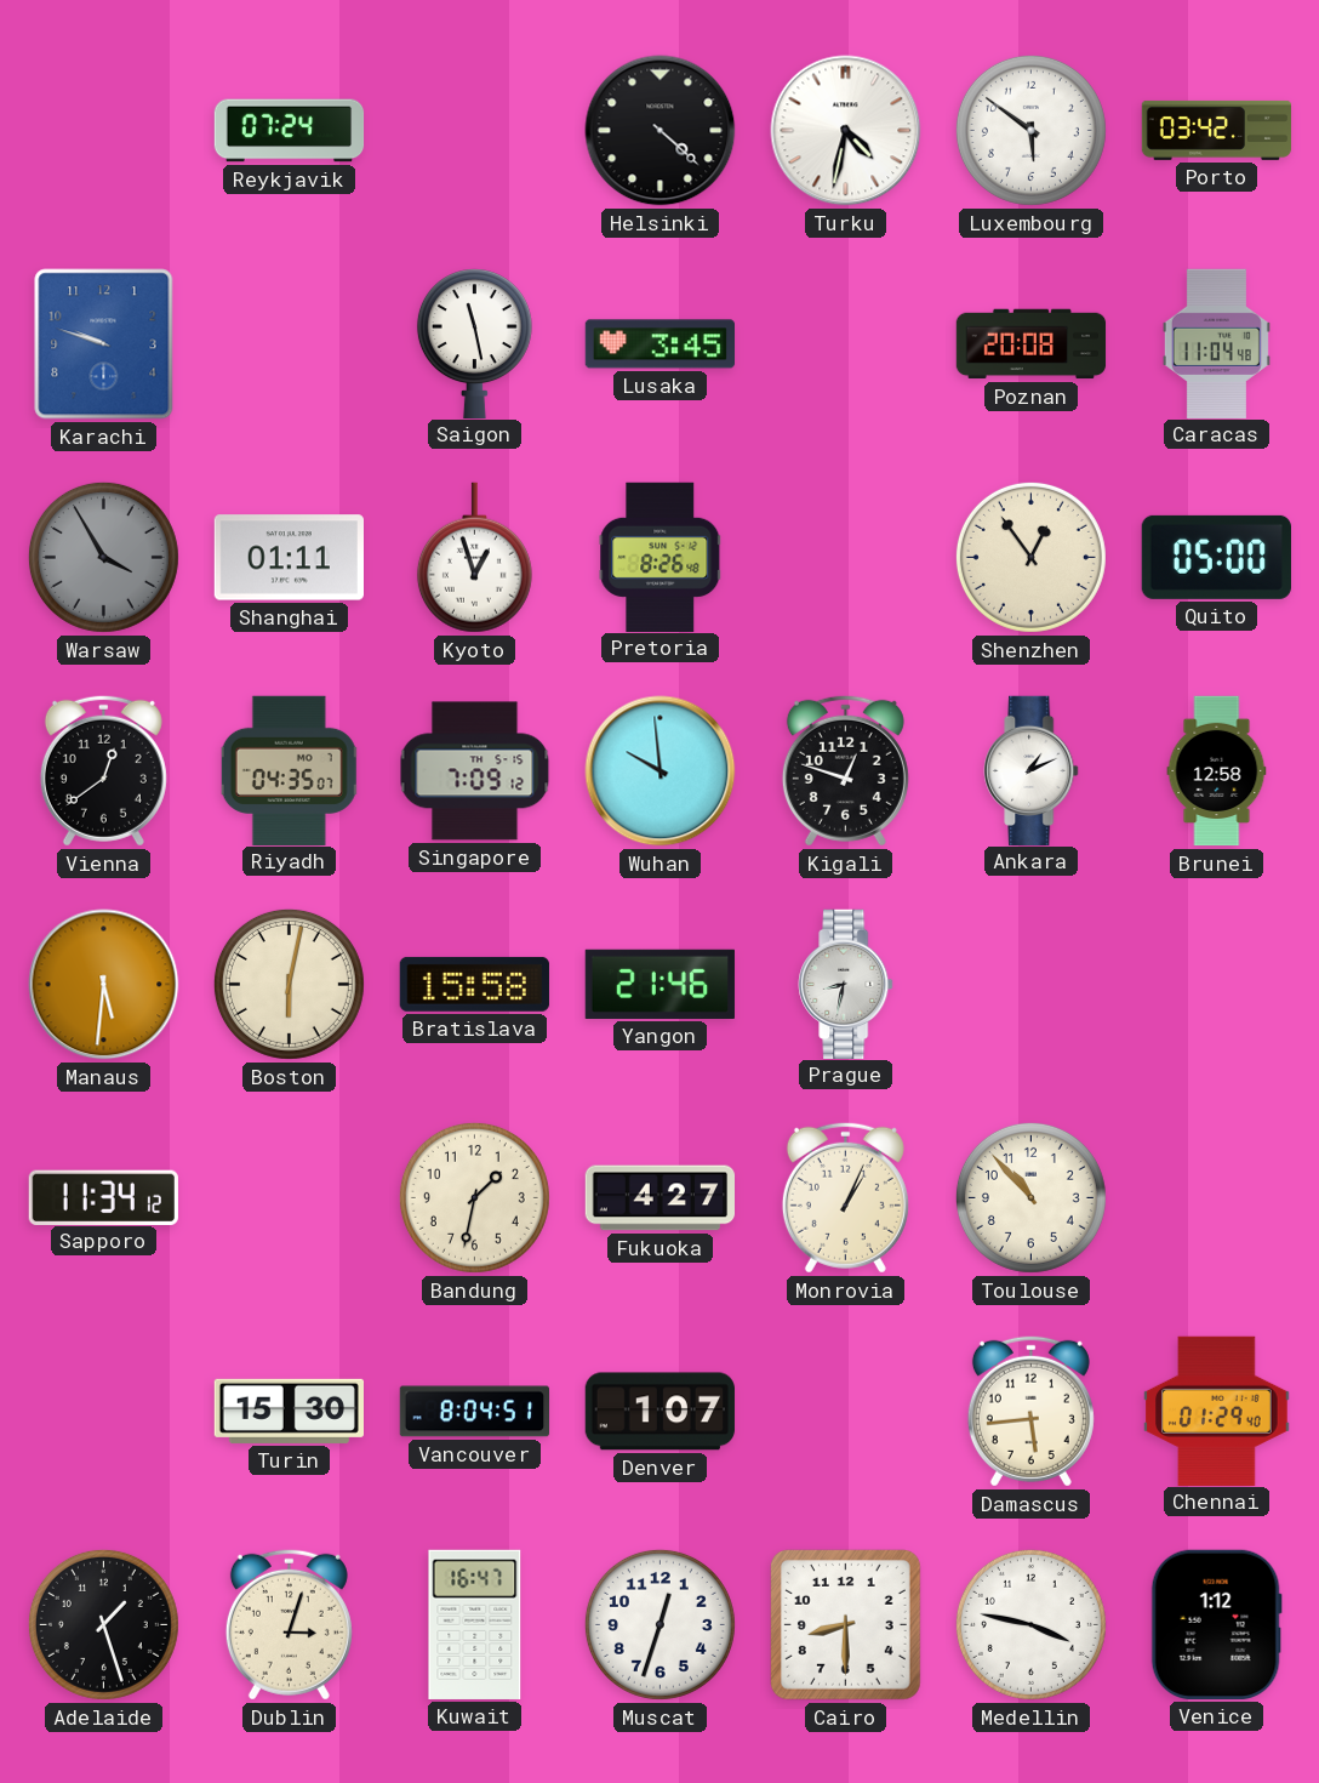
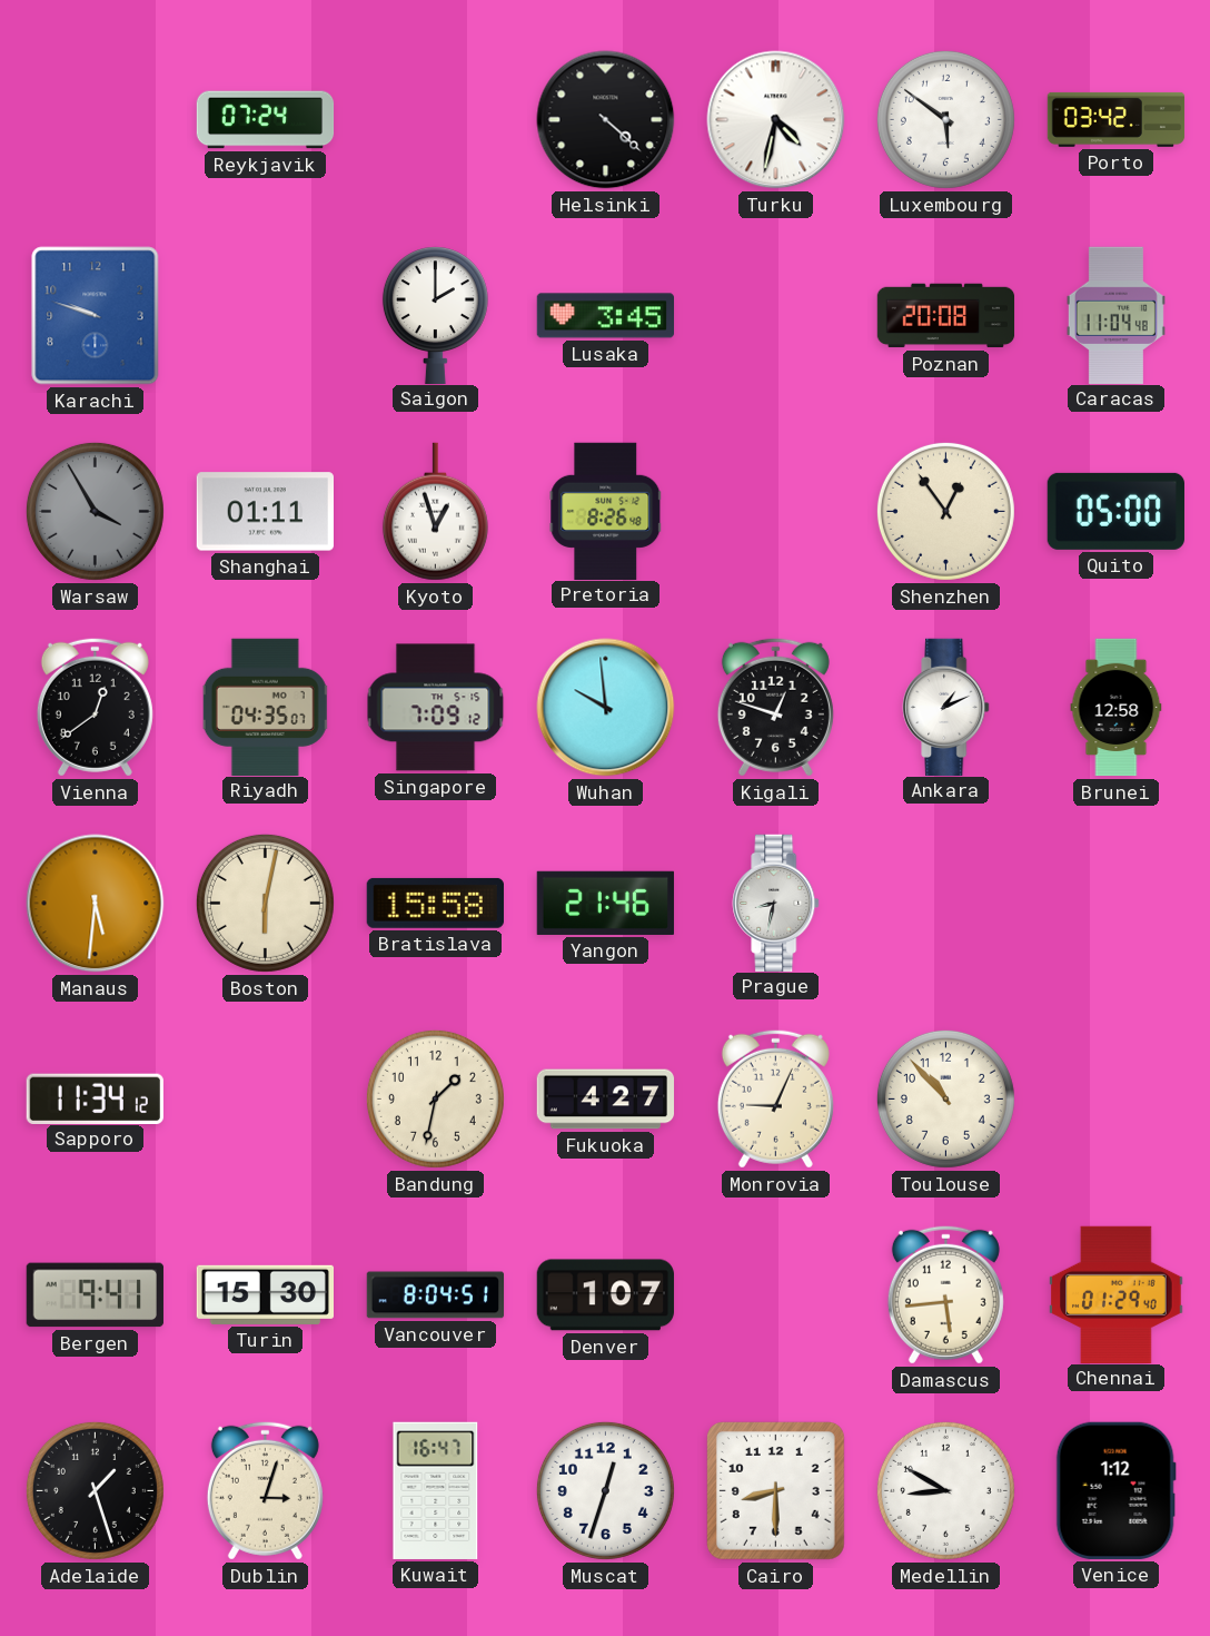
Saigon: 11:28 -> 2:00 (435, 315)
Monrovia: 1:04 -> 9:04 (775, 1098)
Bergen: none -> 9:41 (95, 1295)
Medellin: 3:47 -> 8:50 (945, 1490)
